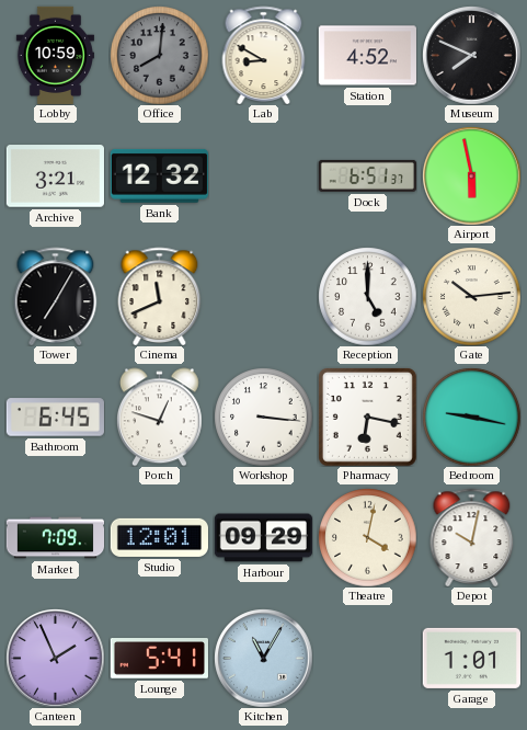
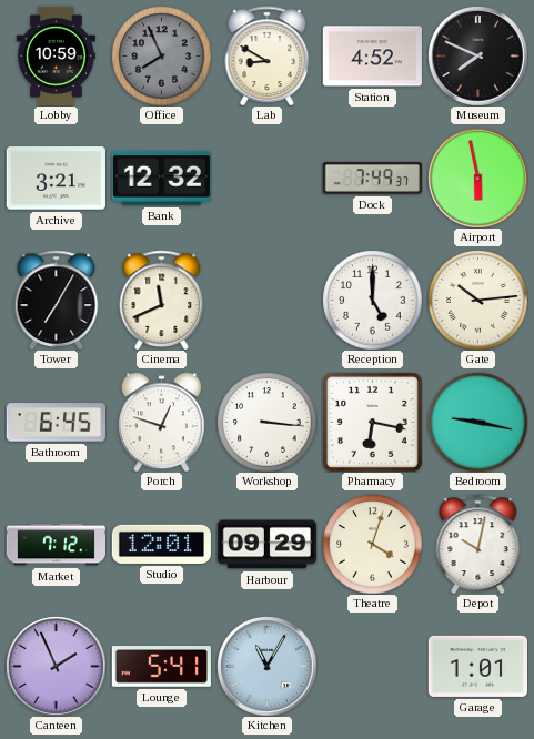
Office: 8:01 -> 7:56 (161, 55)
Dock: 6:51 -> 7:49 (372, 178)
Market: 7:09 -> 7:12 (56, 545)
Theatre: 4:02 -> 4:03 (372, 544)
